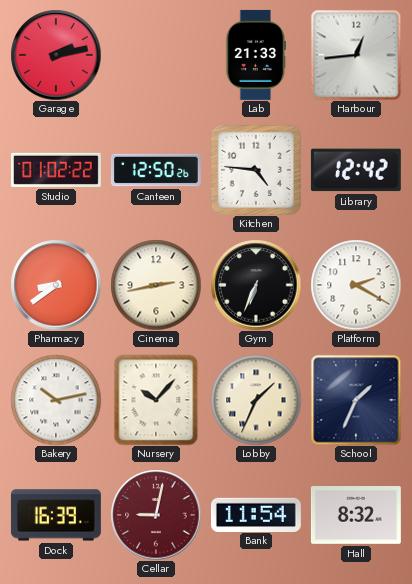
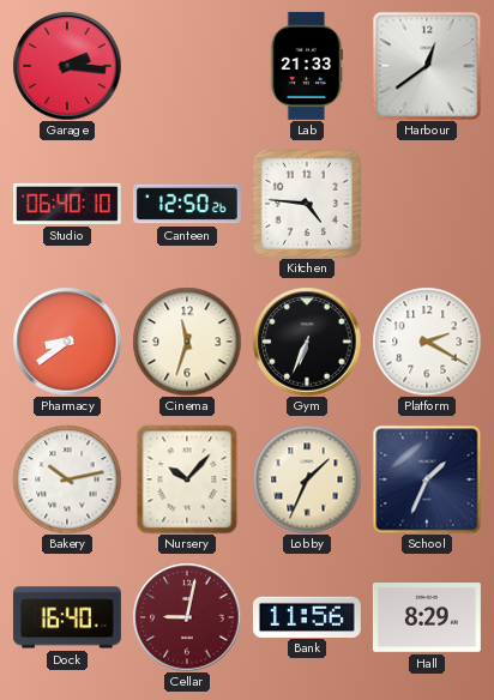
Garage: 2:13 -> 2:16 (67, 66)
Harbour: 12:44 -> 12:39 (427, 66)
Studio: 01:02 -> 06:40 (67, 204)
Library: 12:42 -> none (356, 170)
Cinema: 2:43 -> 11:33 (187, 342)
Dock: 16:39 -> 16:40 (67, 617)
Bank: 11:54 -> 11:56 (307, 616)
Hall: 8:32 -> 8:29 (427, 618)
